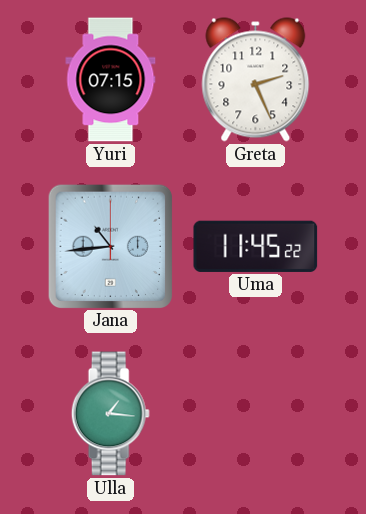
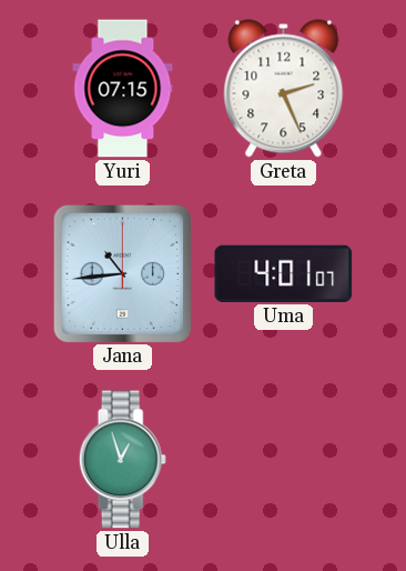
Uma: 11:45 -> 4:01 (284, 273)
Ulla: 1:16 -> 12:57 (122, 460)
